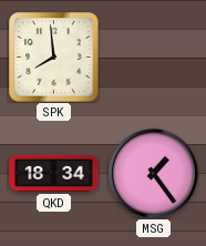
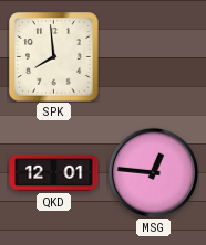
QKD: 18:34 -> 12:01 (54, 172)
MSG: 1:24 -> 12:46 (153, 172)
